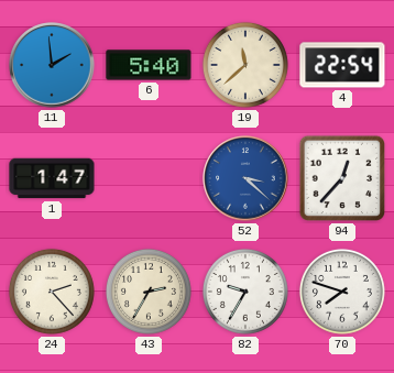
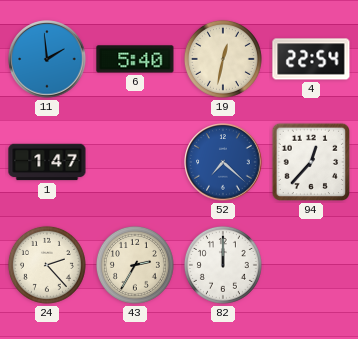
19: 11:38 -> 12:32 (223, 59)
52: 3:22 -> 7:22 (223, 162)
82: 9:35 -> 12:00 (223, 265)
70: 7:48 -> none (342, 292)
